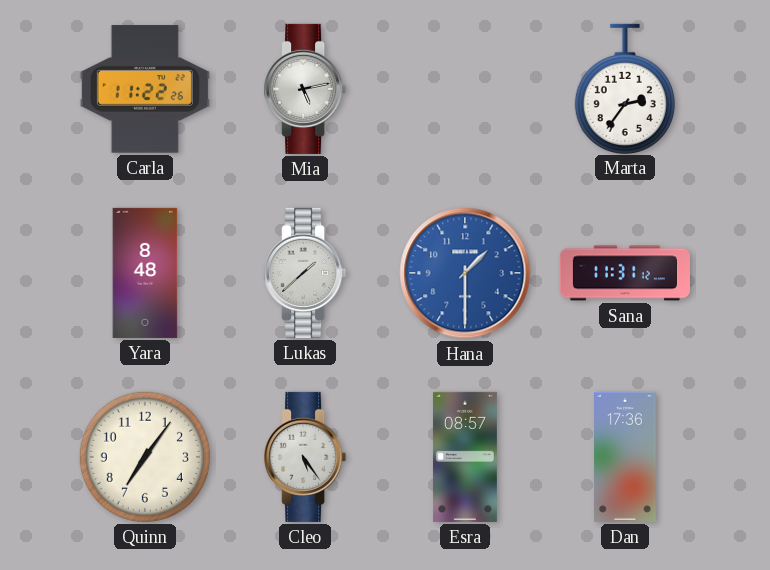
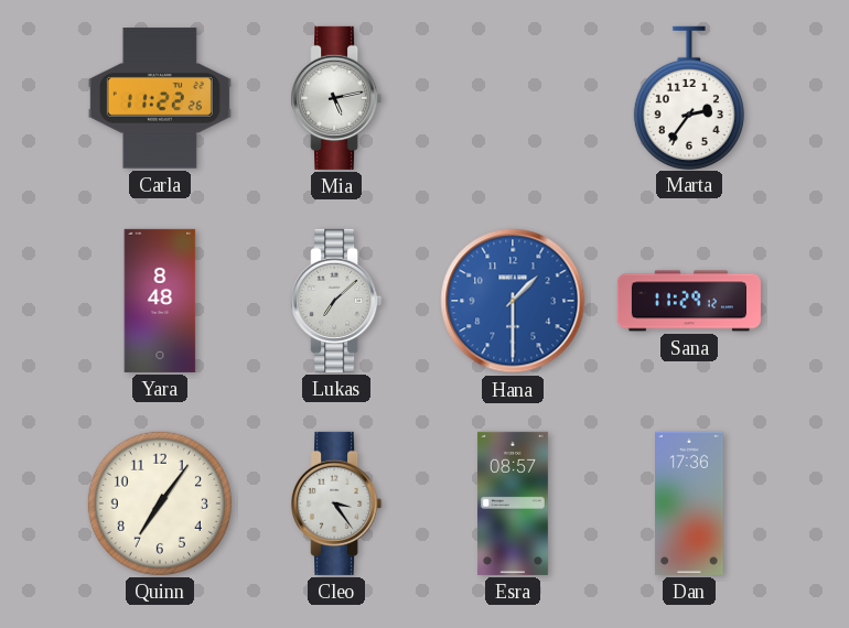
Lukas: 1:38 -> 7:08 (336, 301)
Sana: 11:31 -> 11:29 (689, 301)
Cleo: 5:24 -> 3:24 (336, 504)
